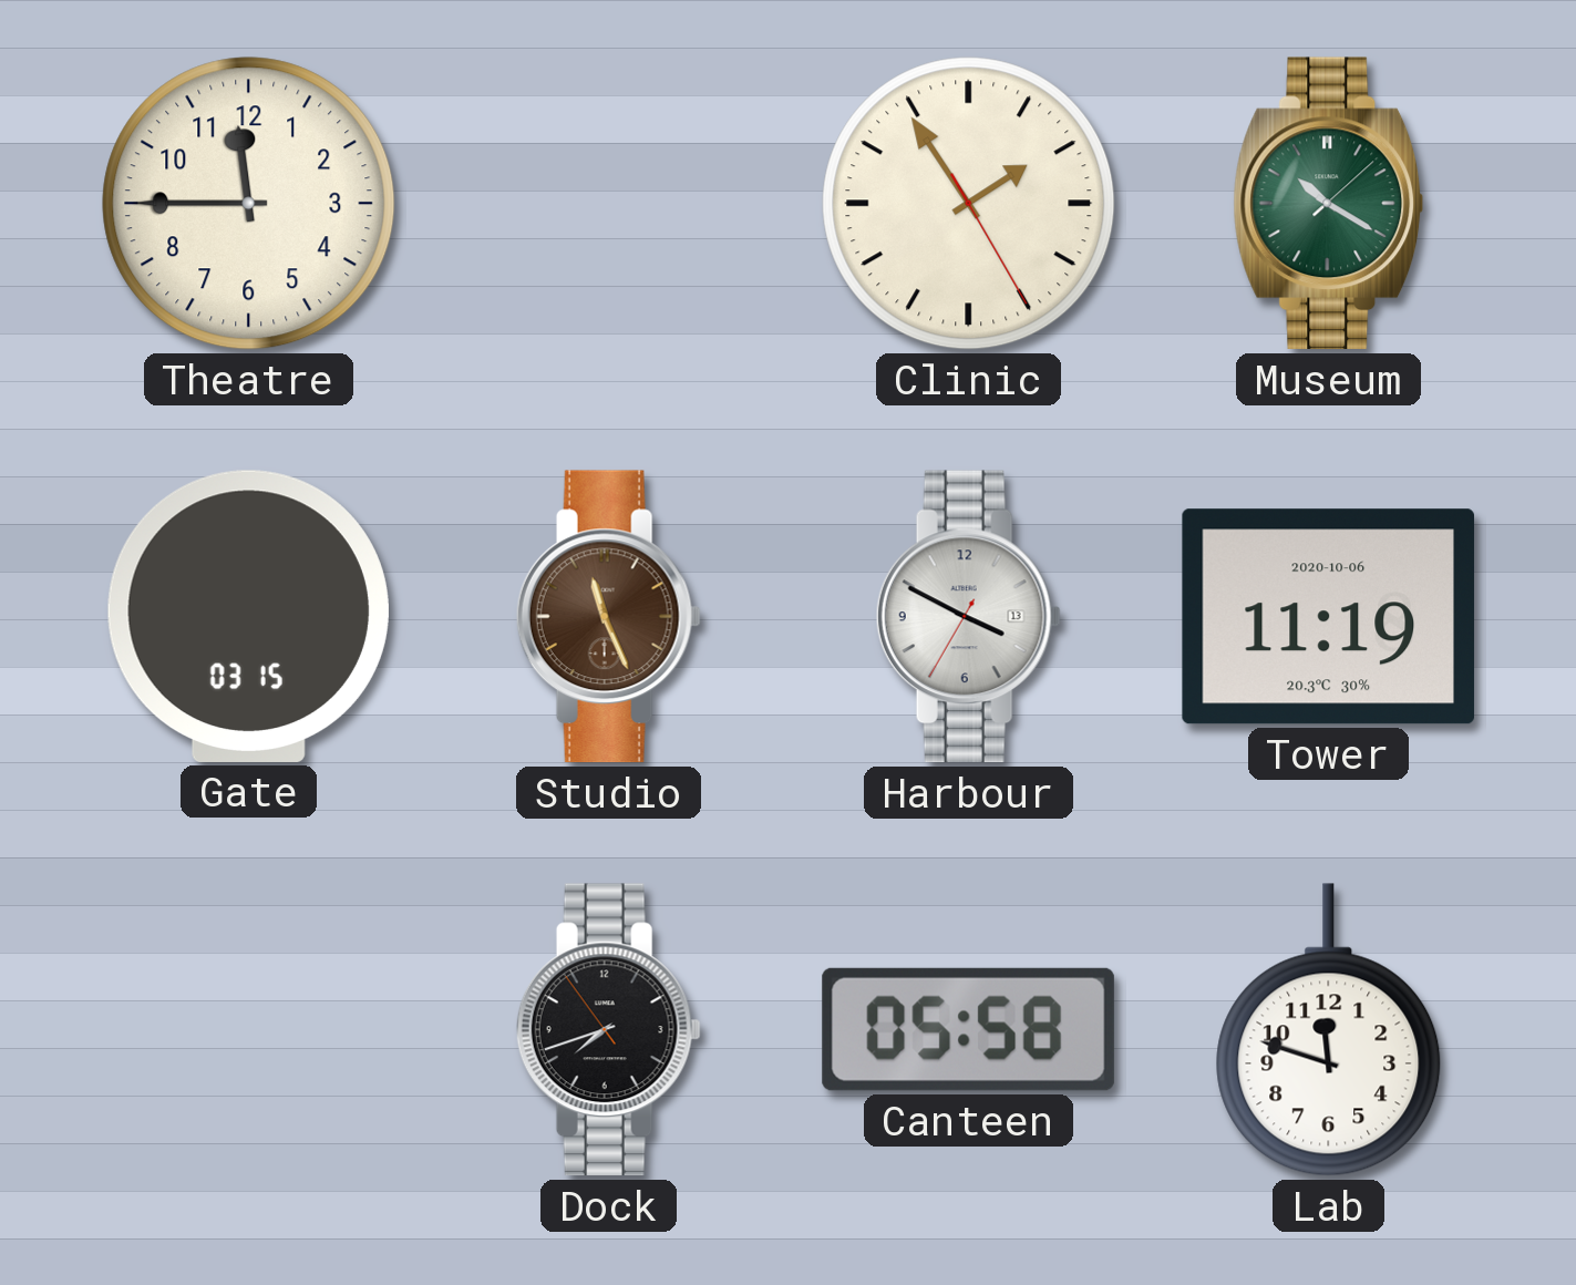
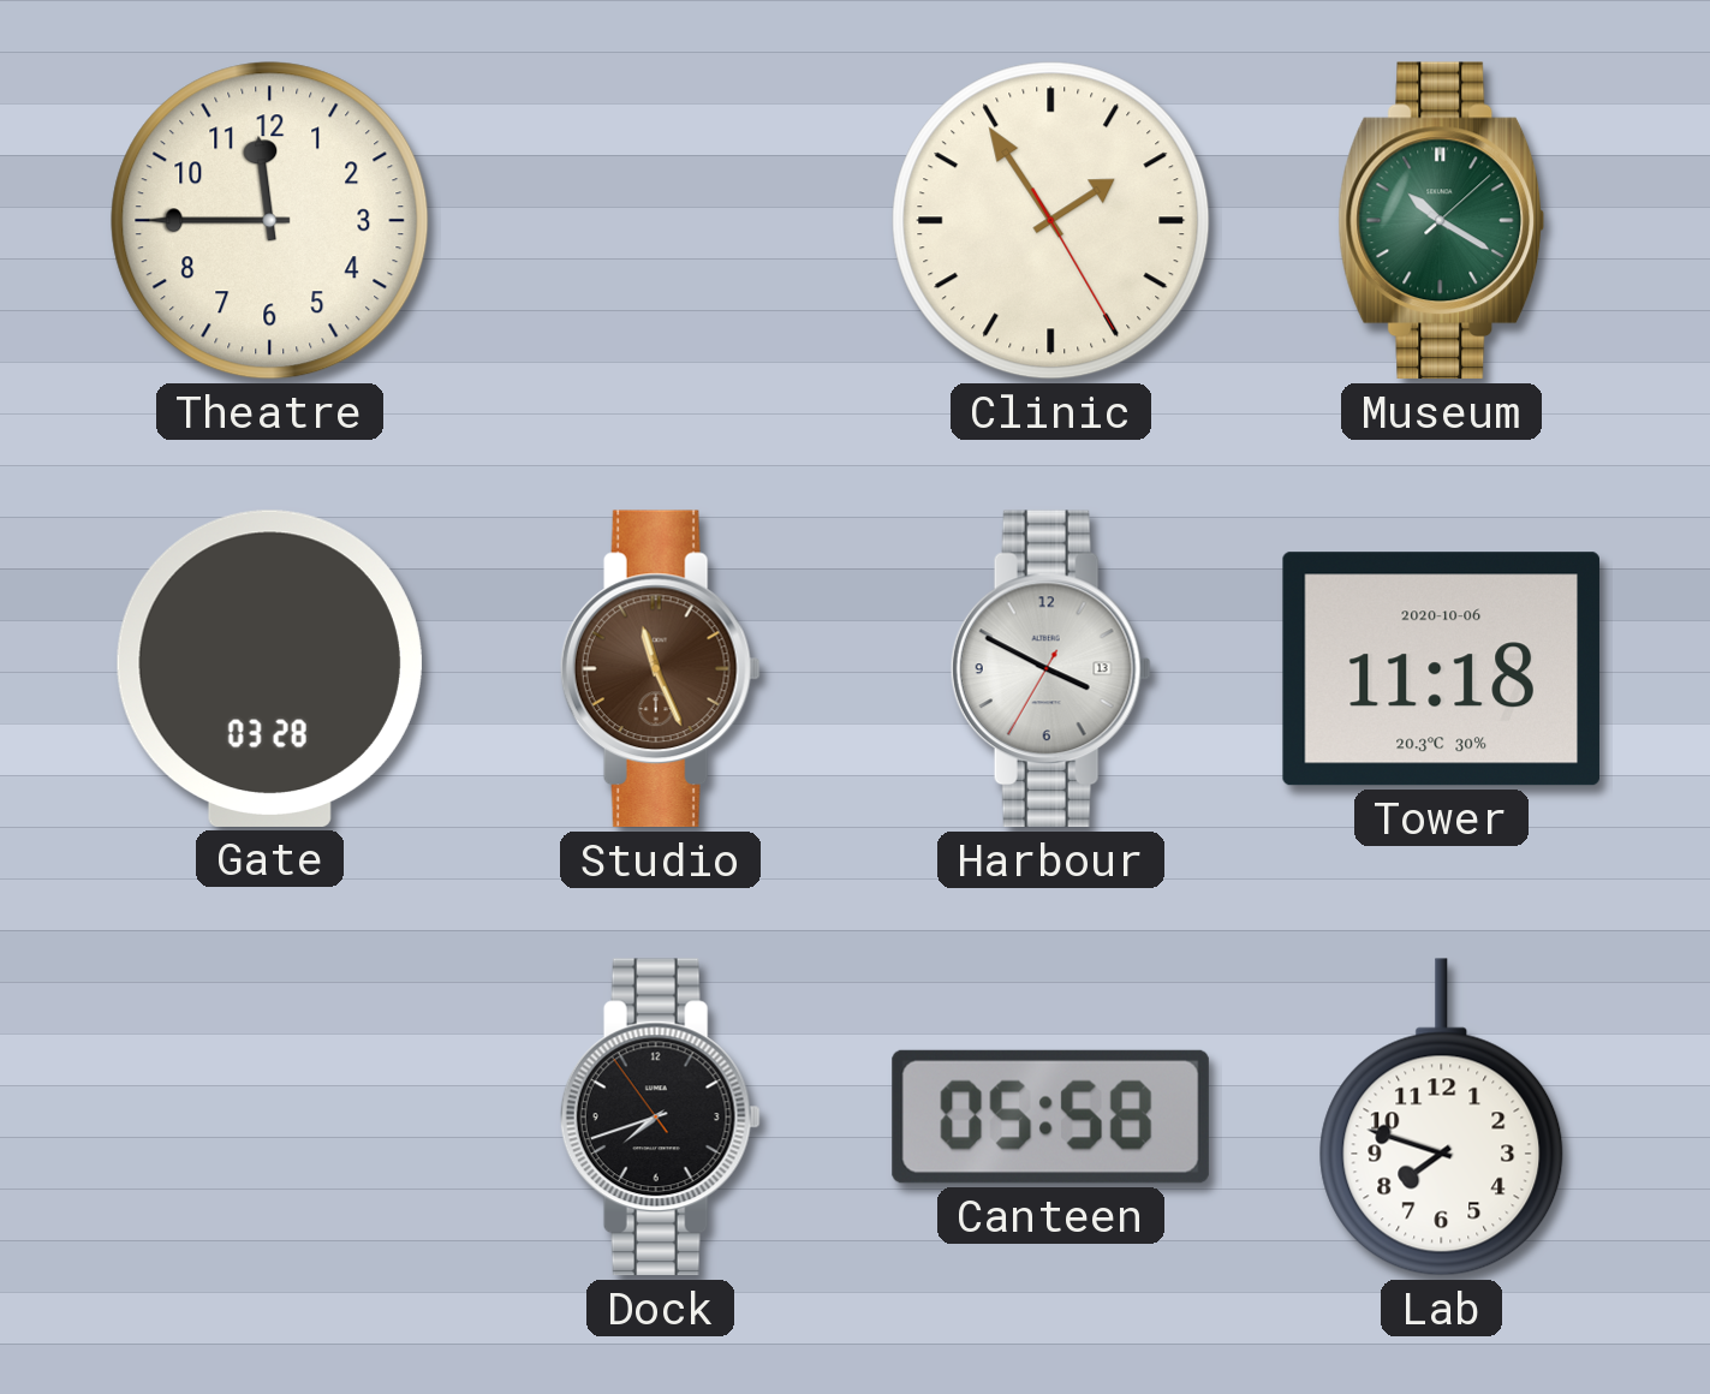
Gate: 03:15 -> 03:28 (269, 668)
Tower: 11:19 -> 11:18 (1441, 669)
Lab: 11:48 -> 7:48 (1442, 1118)
